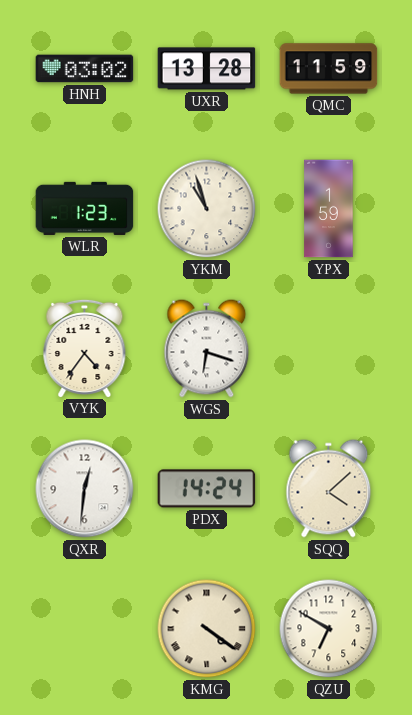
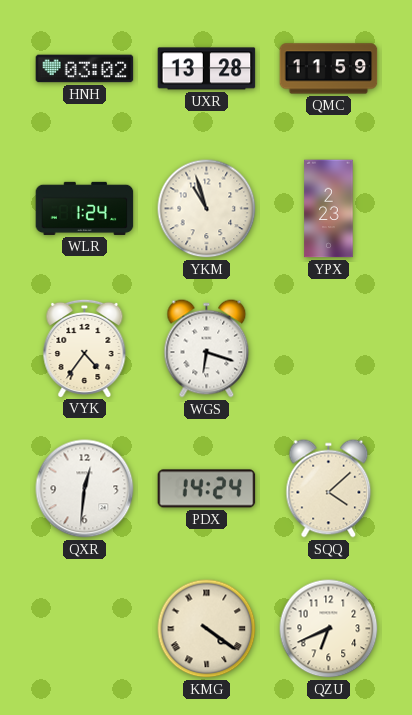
WLR: 1:23 -> 1:24 (85, 208)
YPX: 1:59 -> 2:23 (329, 209)
QZU: 6:50 -> 6:41 (329, 629)
